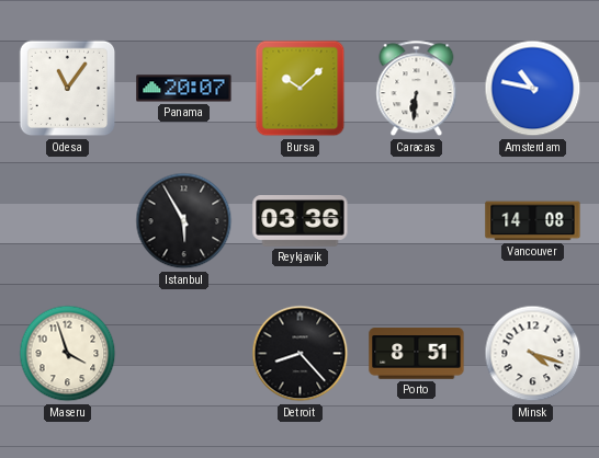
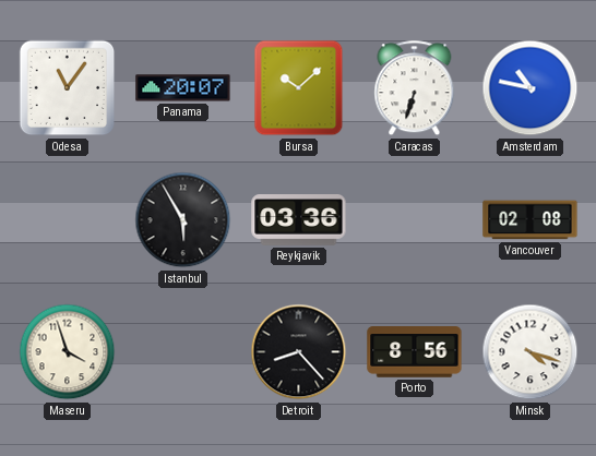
Caracas: 6:31 -> 6:33 (415, 88)
Vancouver: 14:08 -> 02:08 (531, 220)
Porto: 8:51 -> 8:56 (415, 352)
